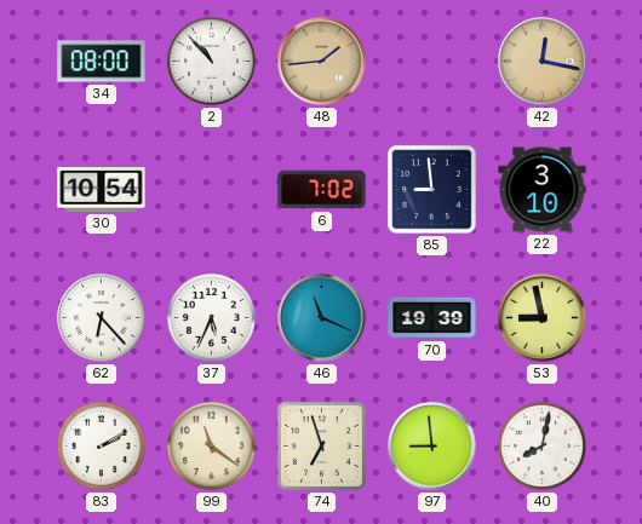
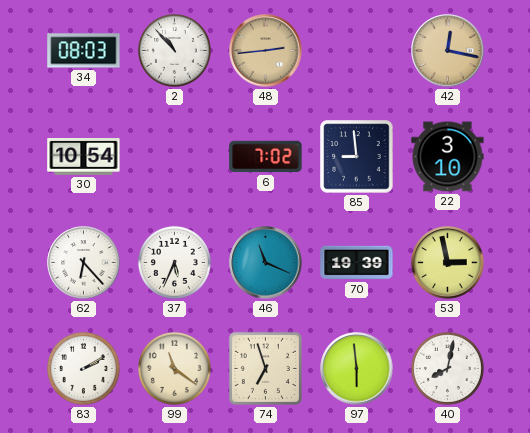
34: 08:00 -> 08:03 (84, 51)
48: 1:44 -> 2:44 (266, 51)
53: 8:58 -> 2:58 (448, 263)
97: 8:59 -> 5:59 (357, 369)
